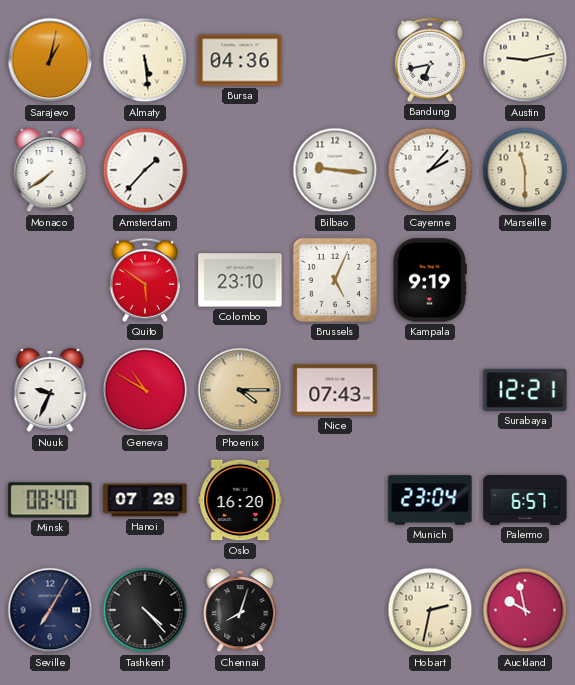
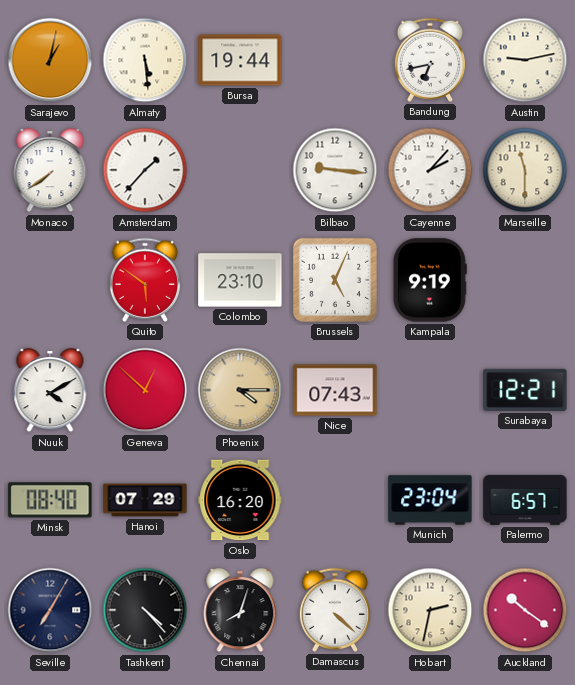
Bursa: 04:36 -> 19:44 (240, 60)
Nuuk: 9:34 -> 4:10 (50, 390)
Geneva: 10:50 -> 12:52 (145, 390)
Damascus: none -> 4:22 (334, 610)
Auckland: 9:58 -> 10:21 (525, 610)
